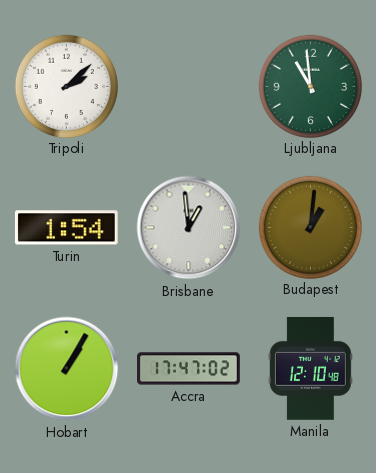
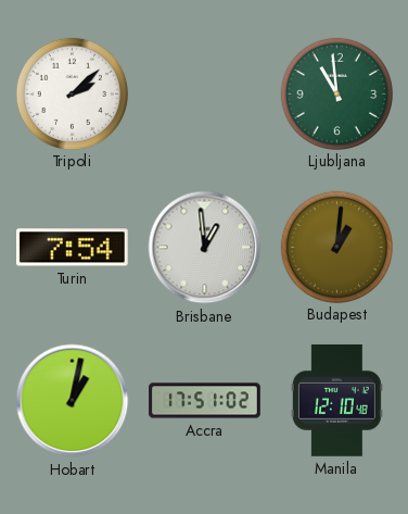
Turin: 1:54 -> 7:54 (72, 248)
Hobart: 1:05 -> 1:02 (73, 401)
Accra: 17:47 -> 17:51 (205, 401)
